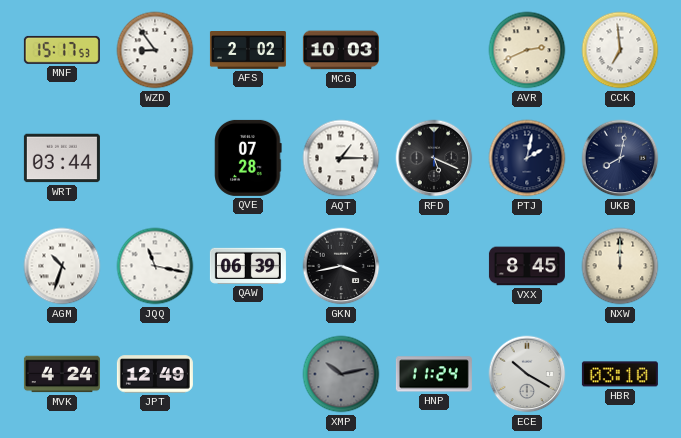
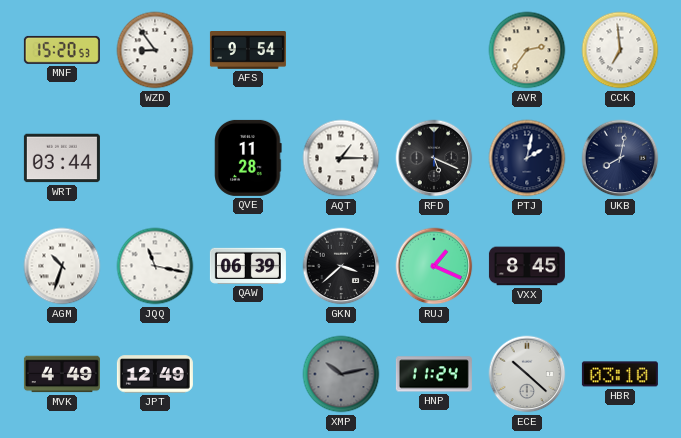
MNF: 15:17 -> 15:20 (62, 50)
AFS: 2:02 -> 9:54 (248, 51)
MCG: 10:03 -> none (341, 50)
AVR: 2:41 -> 2:36 (527, 50)
QVE: 07:28 -> 11:28 (248, 158)
GKN: 3:43 -> 3:38 (341, 266)
RUJ: none -> 1:19 (434, 266)
NXW: 12:00 -> none (620, 266)
MVK: 4:24 -> 4:49 (62, 374)
ECE: 10:20 -> 10:22 (527, 374)
